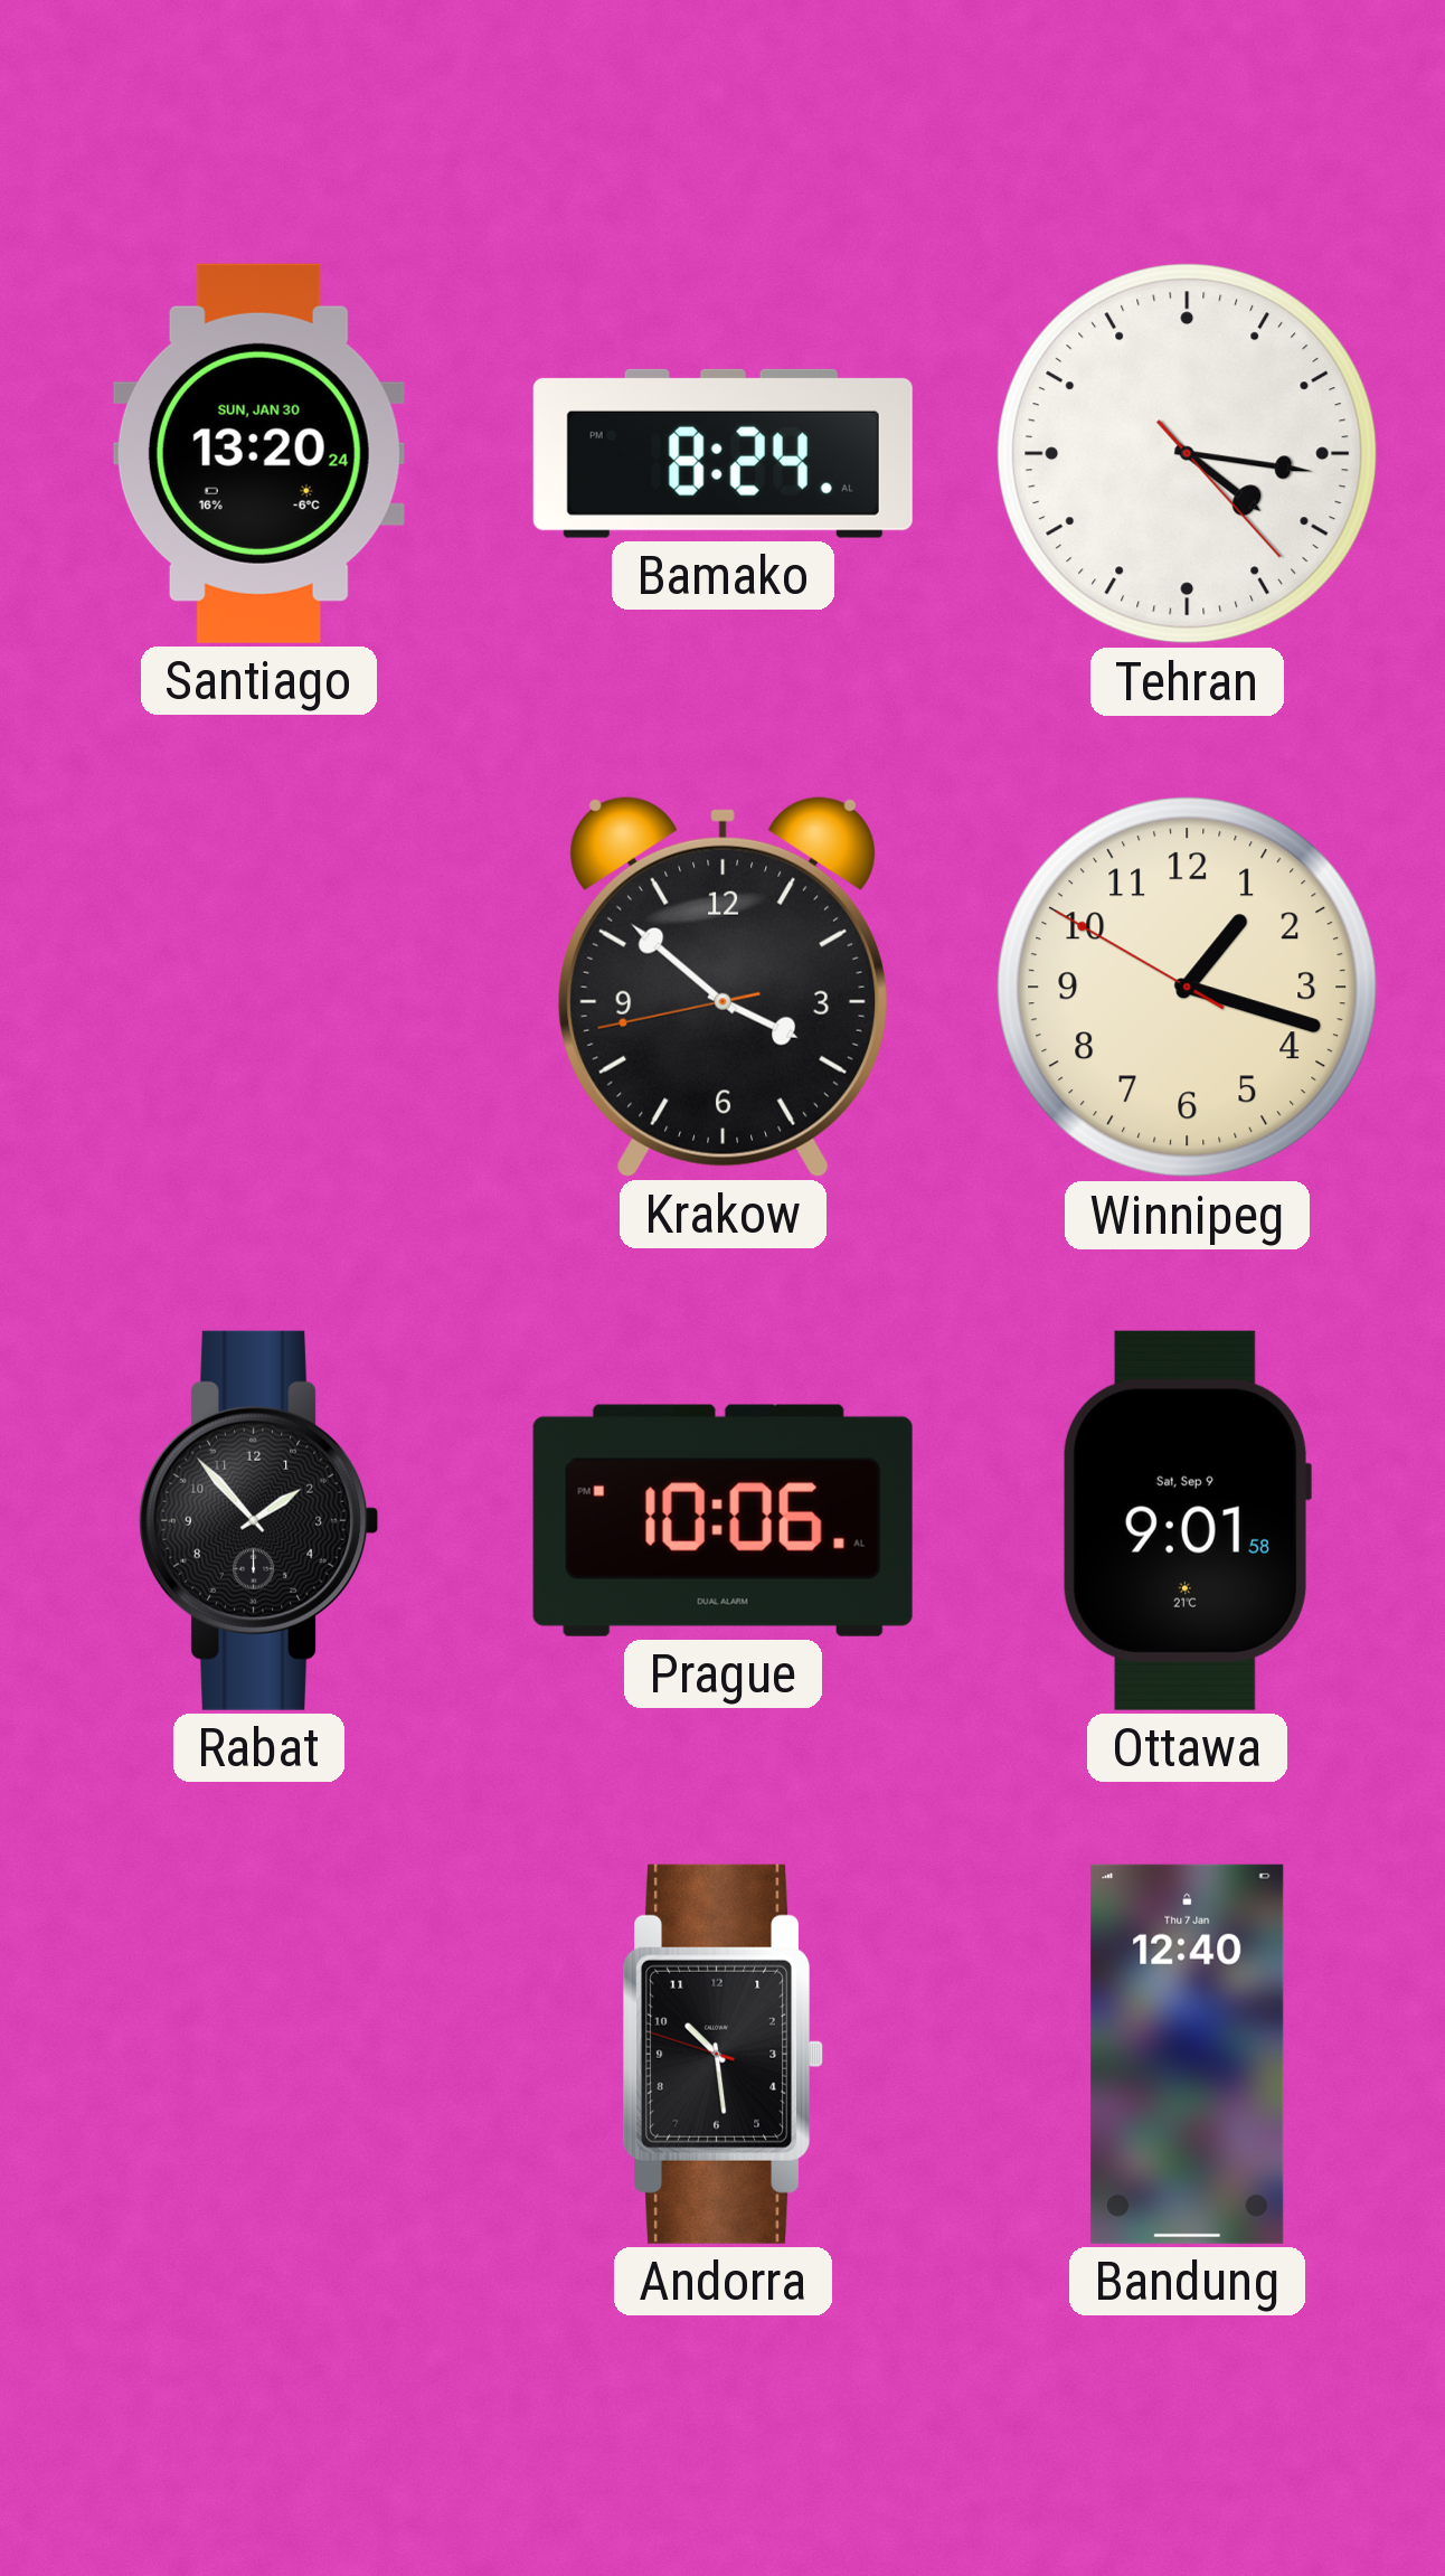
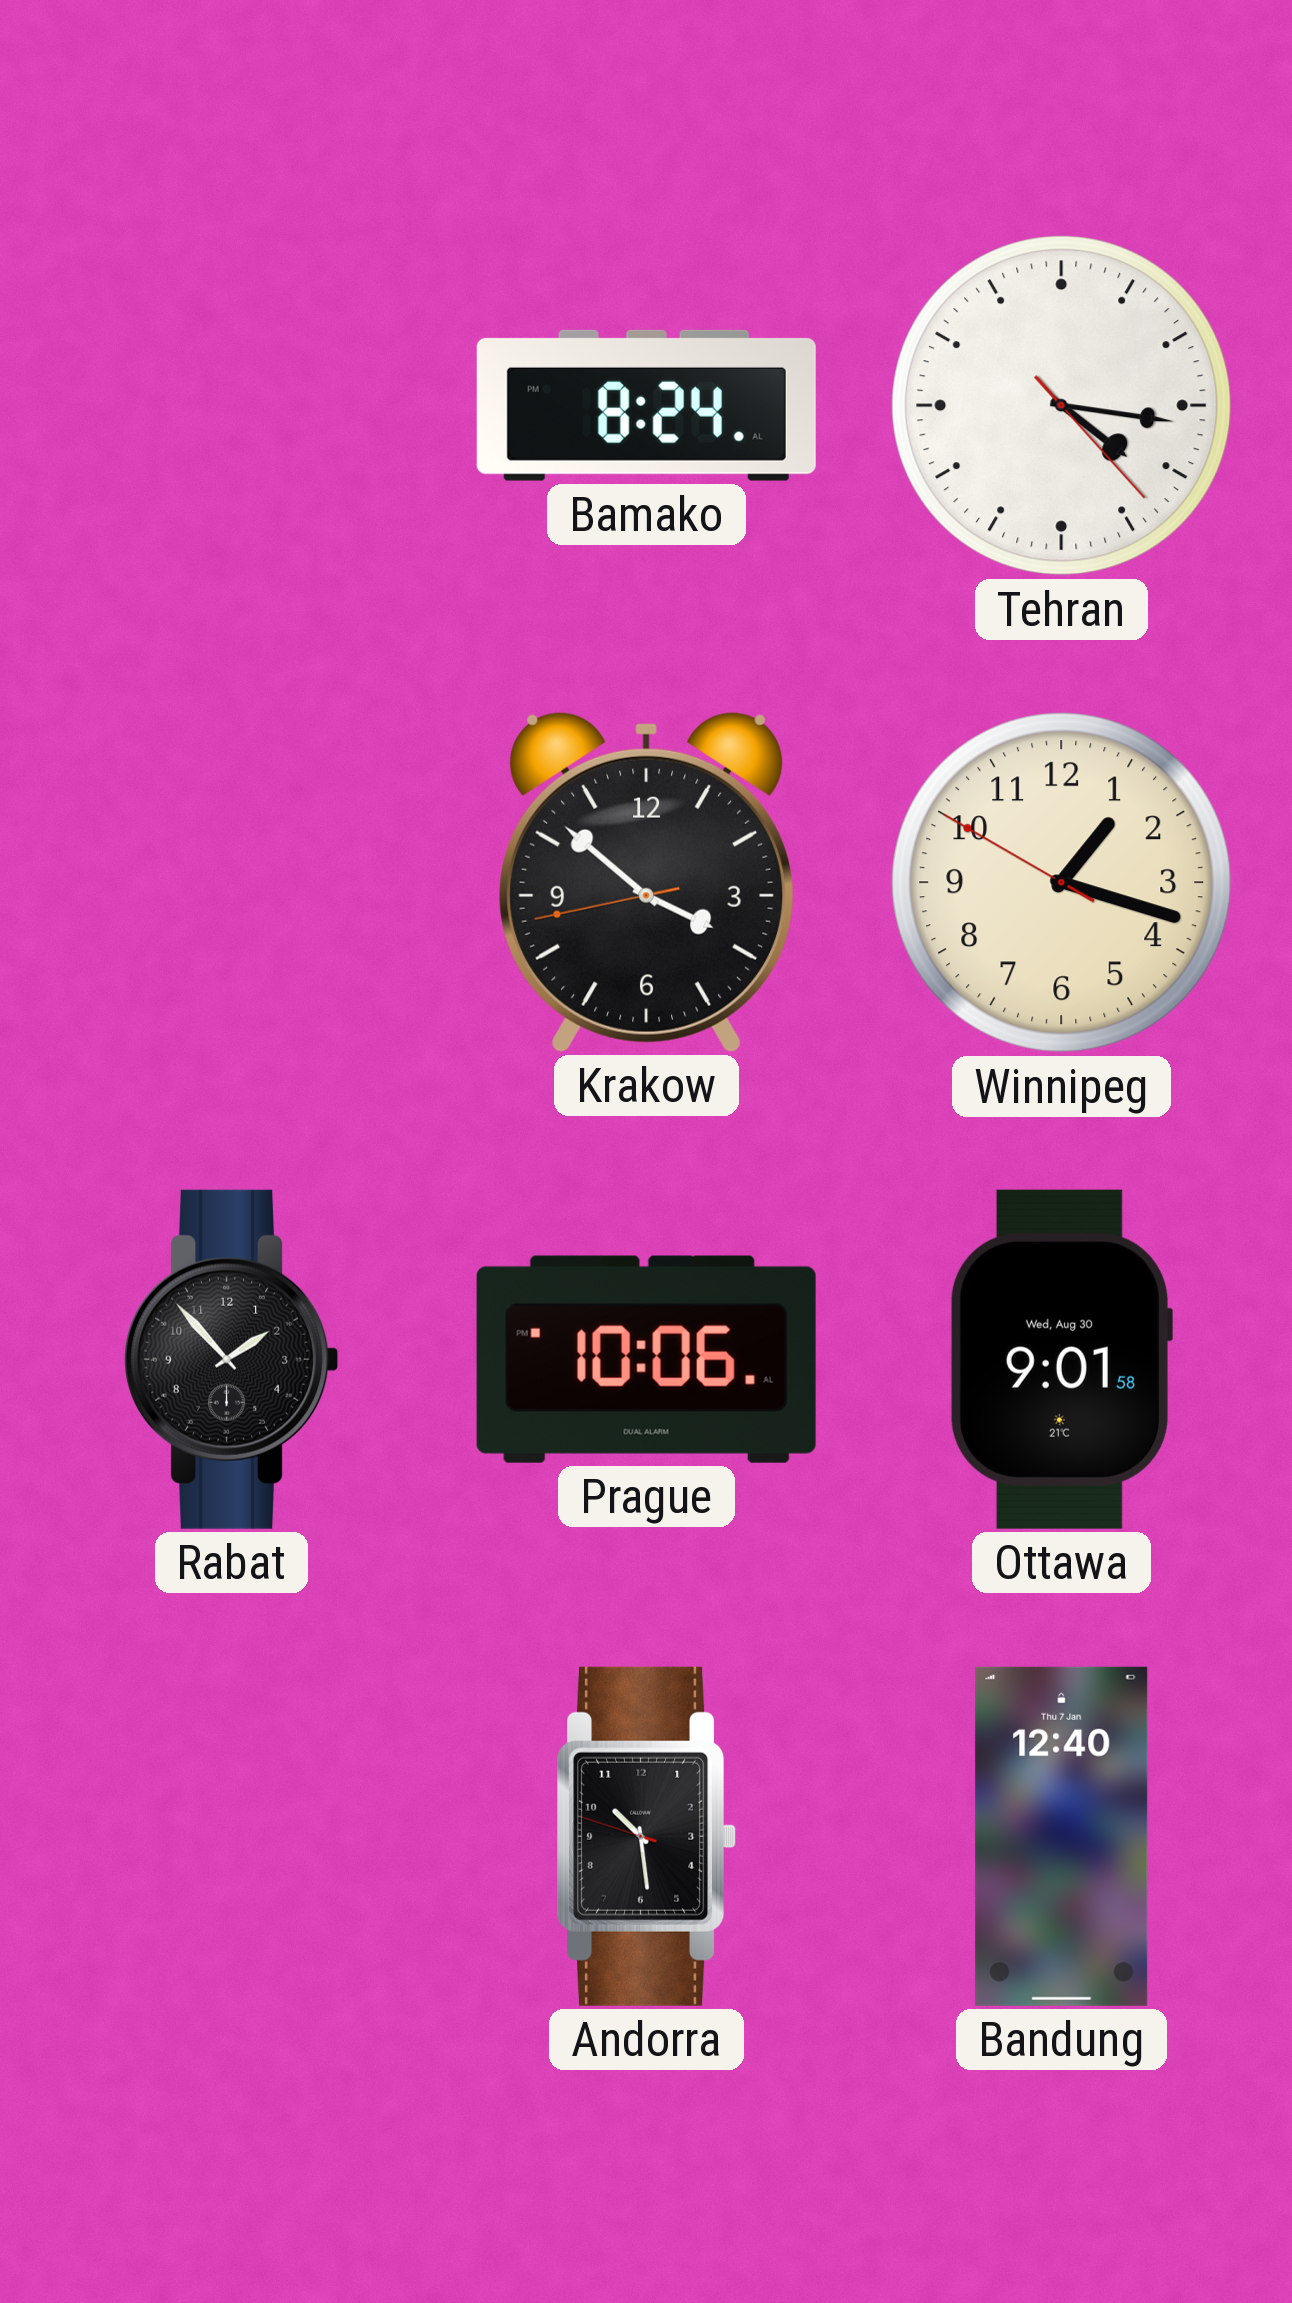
Santiago: 13:20 -> none (258, 453)
Ottawa date: Sat, Sep 9 -> Wed, Aug 30 (1061, 1359)
